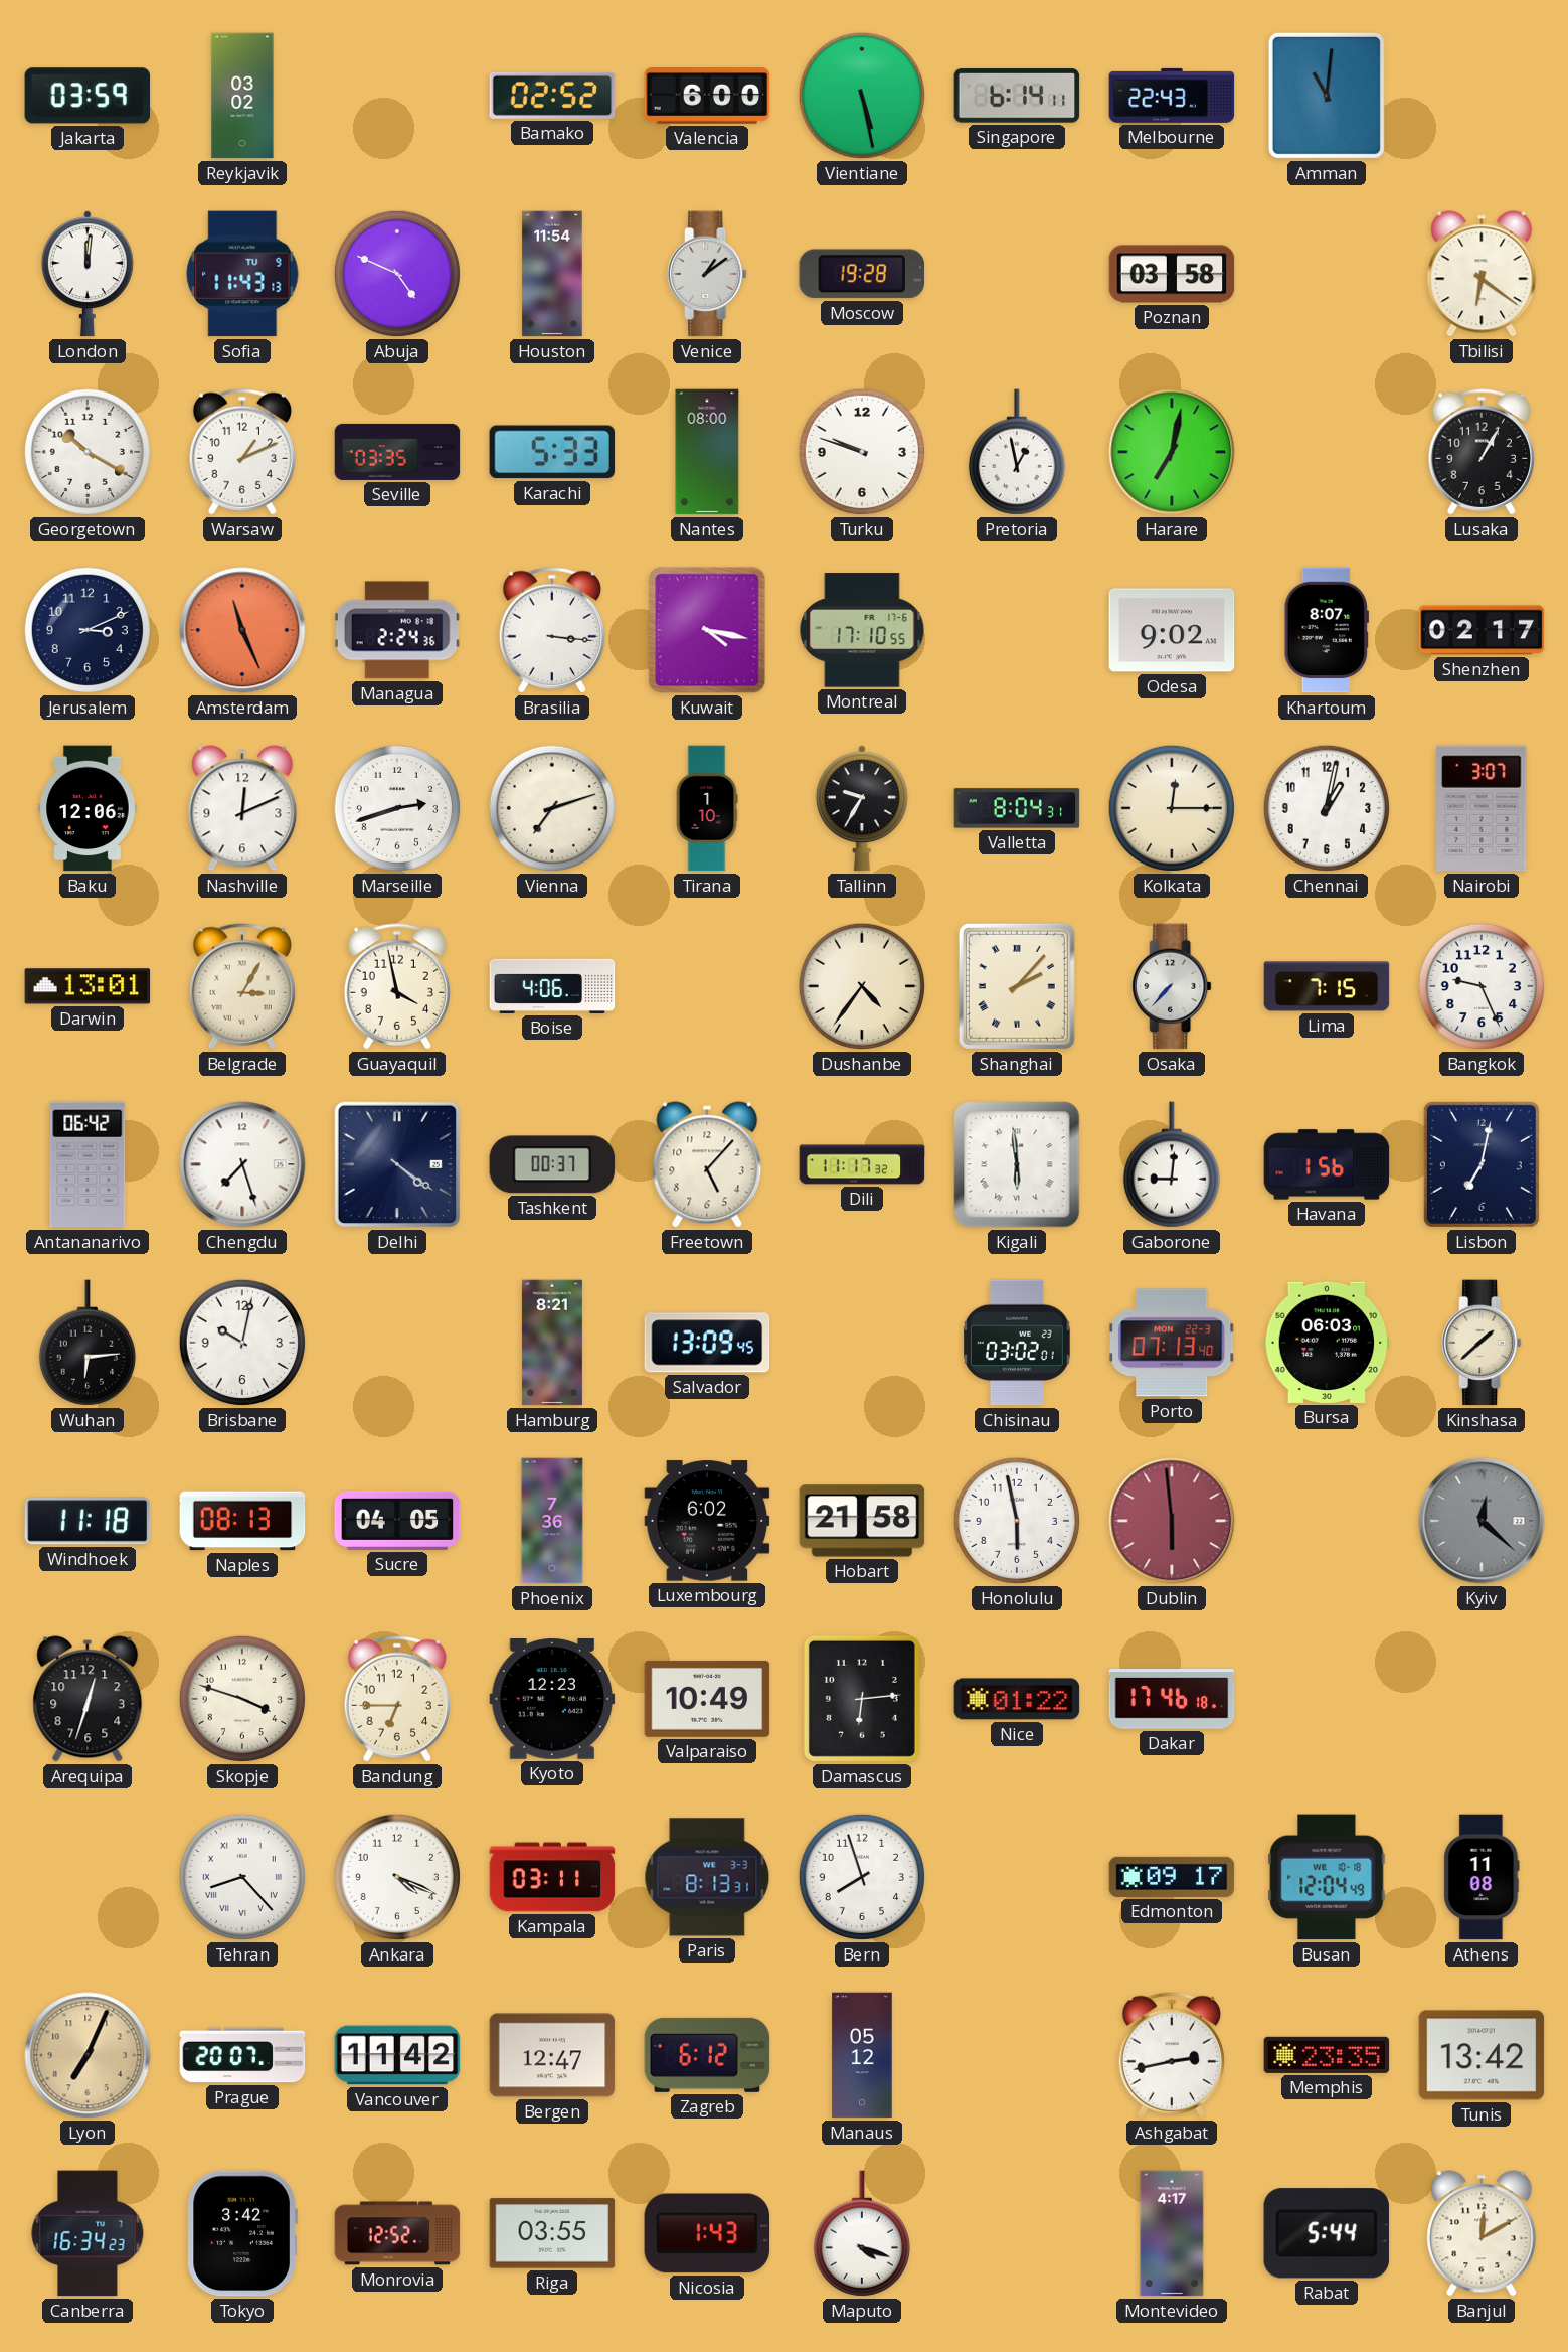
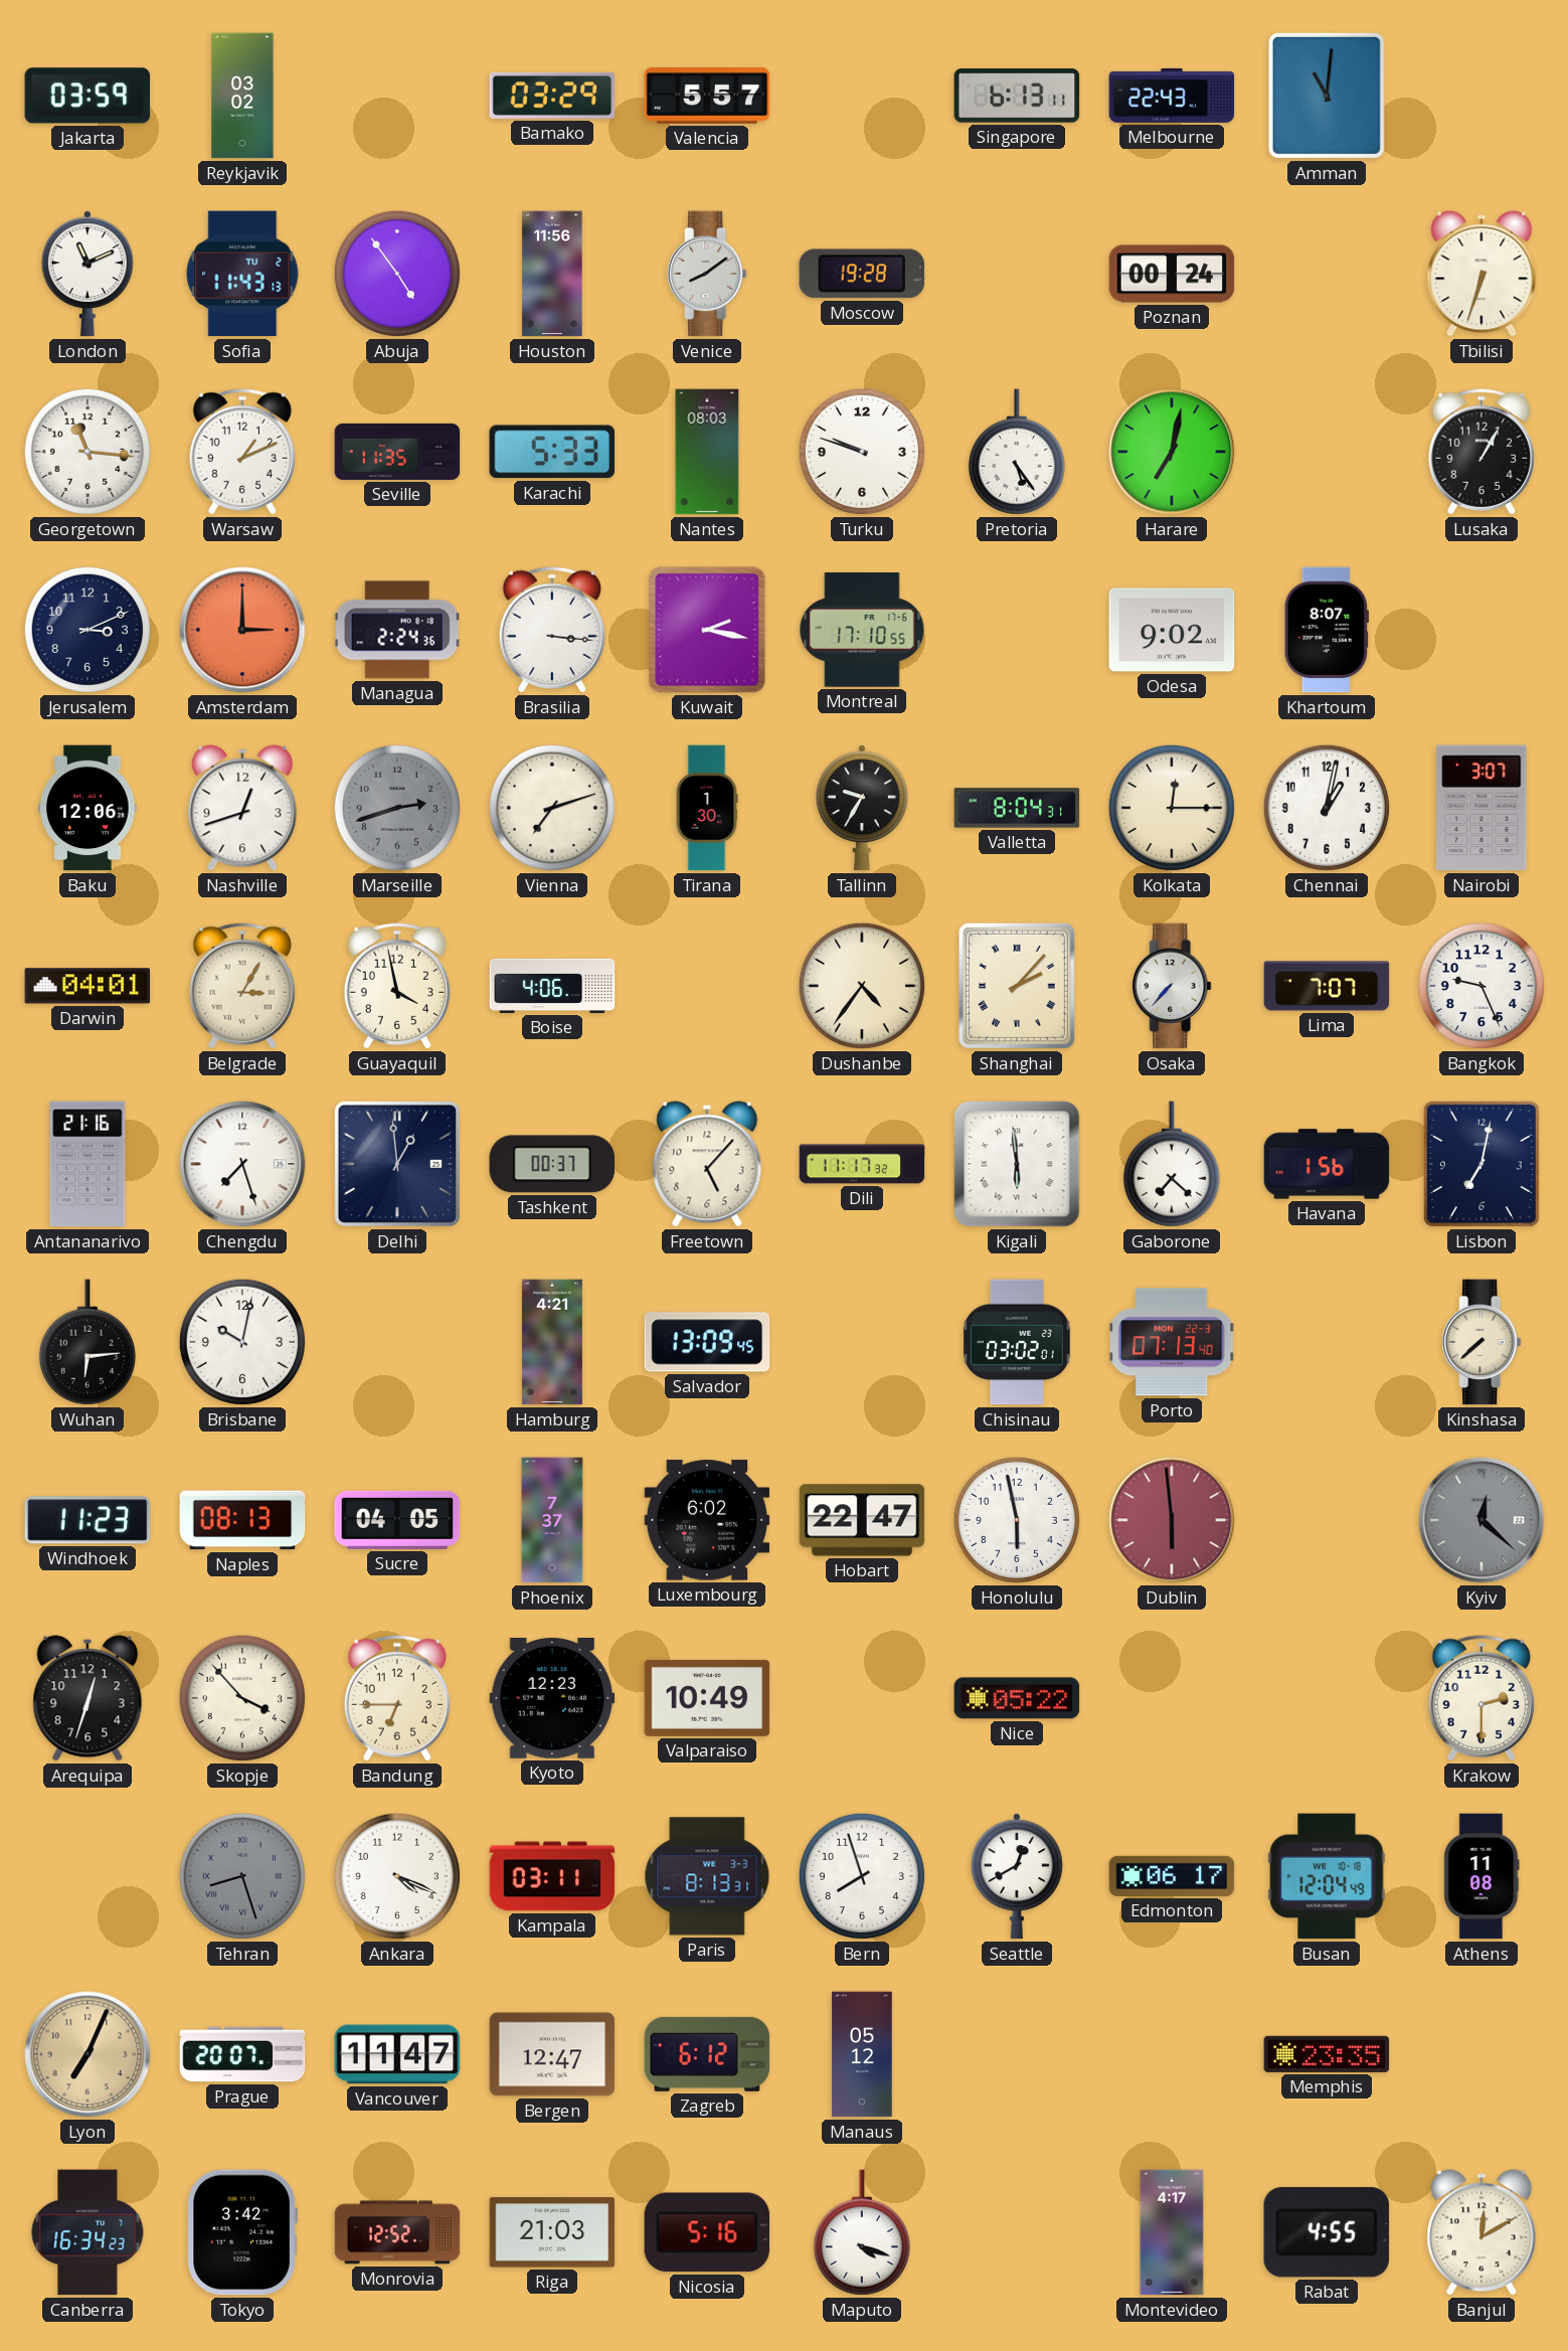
Bamako: 02:52 -> 03:29 (552, 96)
Valencia: 6:00 -> 5:57 (707, 97)
Vientiane: 5:28 -> none (862, 96)
Singapore: 6:14 -> 6:13 (1017, 96)
London: 12:01 -> 11:11 (88, 274)
Sofia date: TU 9 -> TU 2 (242, 274)
Abuja: 4:49 -> 4:54 (397, 274)
Houston: 11:54 -> 11:56 (552, 274)
Venice: 1:09 -> 8:09 (707, 274)
Poznan: 03:58 -> 00:24 (1172, 274)
Tbilisi: 6:21 -> 6:33 (1482, 274)
Georgetown: 10:20 -> 11:16 (88, 452)
Seville: 03:35 -> 11:35 (397, 452)
Nantes: 08:00 -> 08:03 (707, 452)
Pretoria: 12:58 -> 5:24 (1017, 452)
Amsterdam: 11:26 -> 3:00 (242, 630)
Kuwait: 4:17 -> 2:17 (707, 630)
Shenzhen: 02:17 -> none (1482, 630)
Nashville: 12:11 -> 12:42 (242, 808)
Marseille dial: white -> grey (397, 808)
Tirana: 1:10 -> 1:30 (707, 808)
Darwin: 13:01 -> 04:01 (88, 986)
Lima: 7:15 -> 7:07 (1327, 986)
Antananarivo: 06:42 -> 21:16 (88, 1164)
Delhi: 4:21 -> 12:59 (397, 1164)
Gaborone: 9:01 -> 7:22 (1172, 1164)
Hamburg: 8:21 -> 4:21 (552, 1342)
Bursa: 06:03 -> none (1327, 1343)
Kinshasa: 1:38 -> 7:38 (1482, 1342)
Windhoek: 11:18 -> 11:23 (88, 1520)
Phoenix: 7:36 -> 7:37 (552, 1520)
Hobart: 21:58 -> 22:47 (862, 1520)
Skopje: 3:48 -> 3:53 (242, 1698)
Damascus: 6:14 -> none (862, 1699)
Nice: 01:22 -> 05:22 (1017, 1698)
Dakar: 17:46 -> none (1172, 1700)
Krakow: none -> 2:30 (1480, 1698)
Tehran: 8:23 -> 8:27 (242, 1876)
Tehran dial: white -> grey (242, 1876)
Seattle: none -> 12:40 (1017, 1876)
Edmonton: 09:17 -> 06:17 (1172, 1876)
Vancouver: 11:42 -> 11:47 (397, 2054)
Ashgabat: 2:43 -> none (1171, 2055)
Tunis: 13:42 -> none (1482, 2055)
Riga: 03:55 -> 21:03 (552, 2232)
Nicosia: 1:43 -> 5:16 (707, 2232)
Rabat: 5:44 -> 4:55 (1327, 2232)
